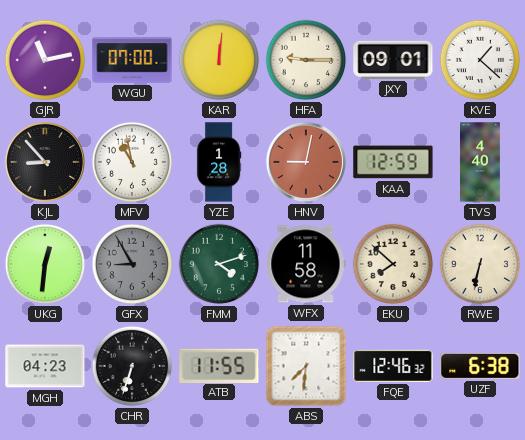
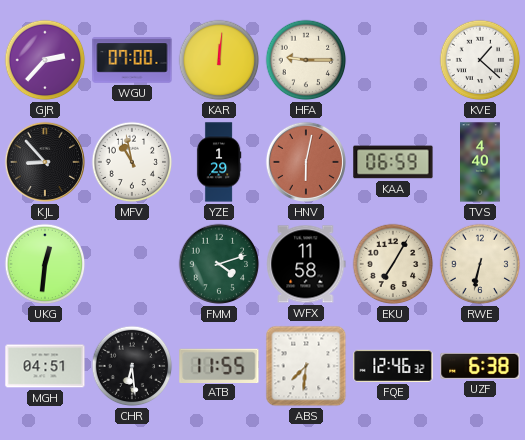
GJR: 11:13 -> 2:37 (45, 60)
JXY: 09:01 -> none (393, 60)
YZE: 1:28 -> 1:29 (219, 162)
HNV: 9:02 -> 6:02 (306, 162)
KAA: 12:59 -> 06:59 (393, 162)
GFX: 8:55 -> none (132, 264)
EKU: 7:52 -> 7:05 (393, 264)
MGH: 04:23 -> 04:51 (45, 366)
CHR: 6:33 -> 6:29 (132, 366)
